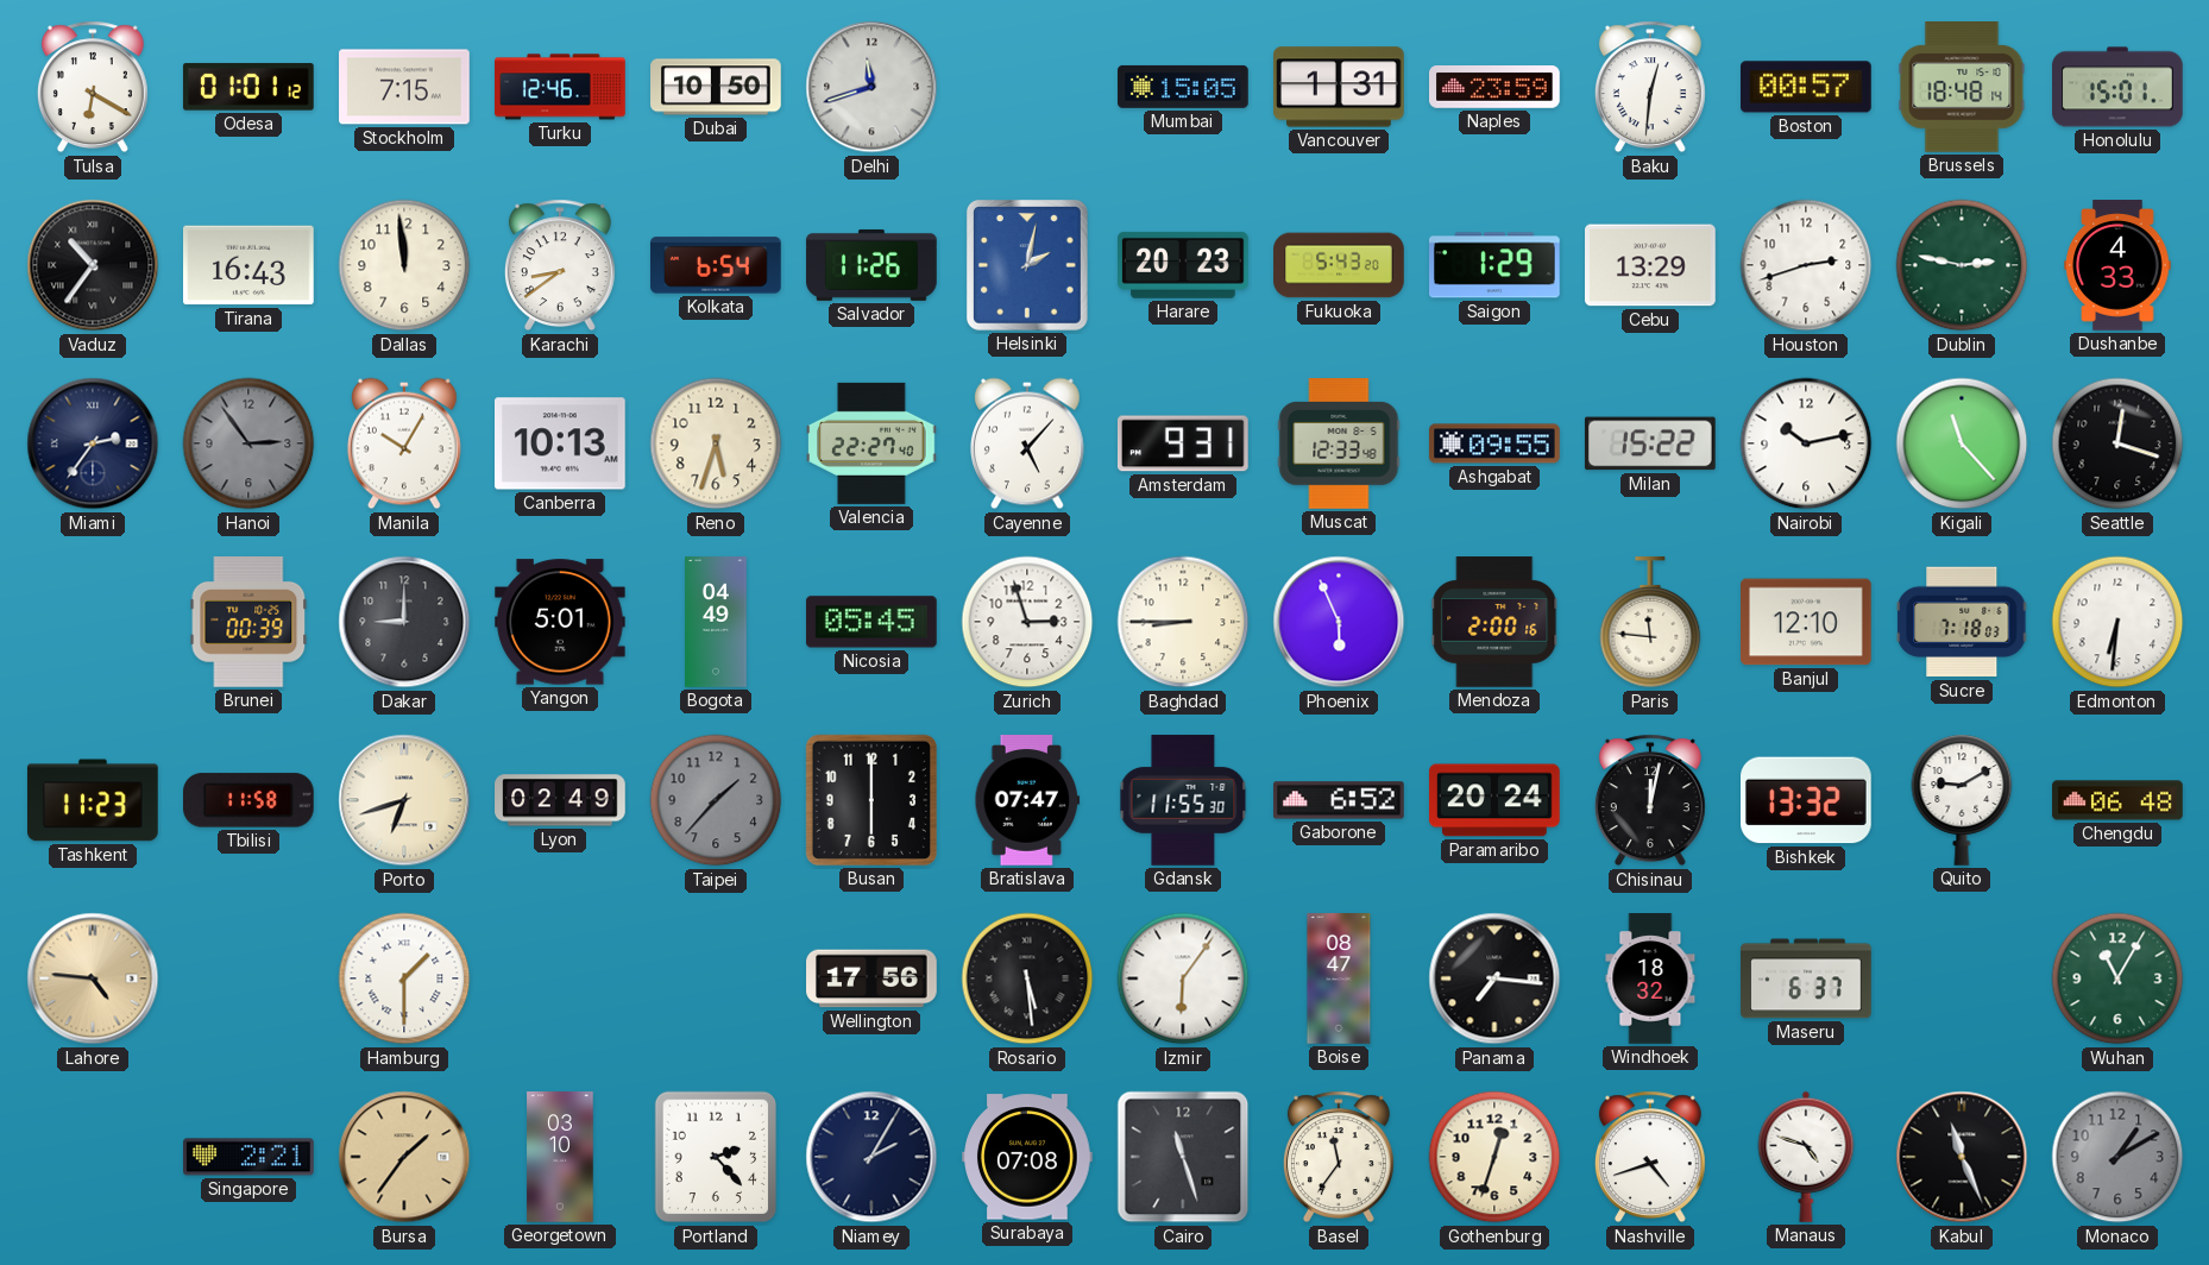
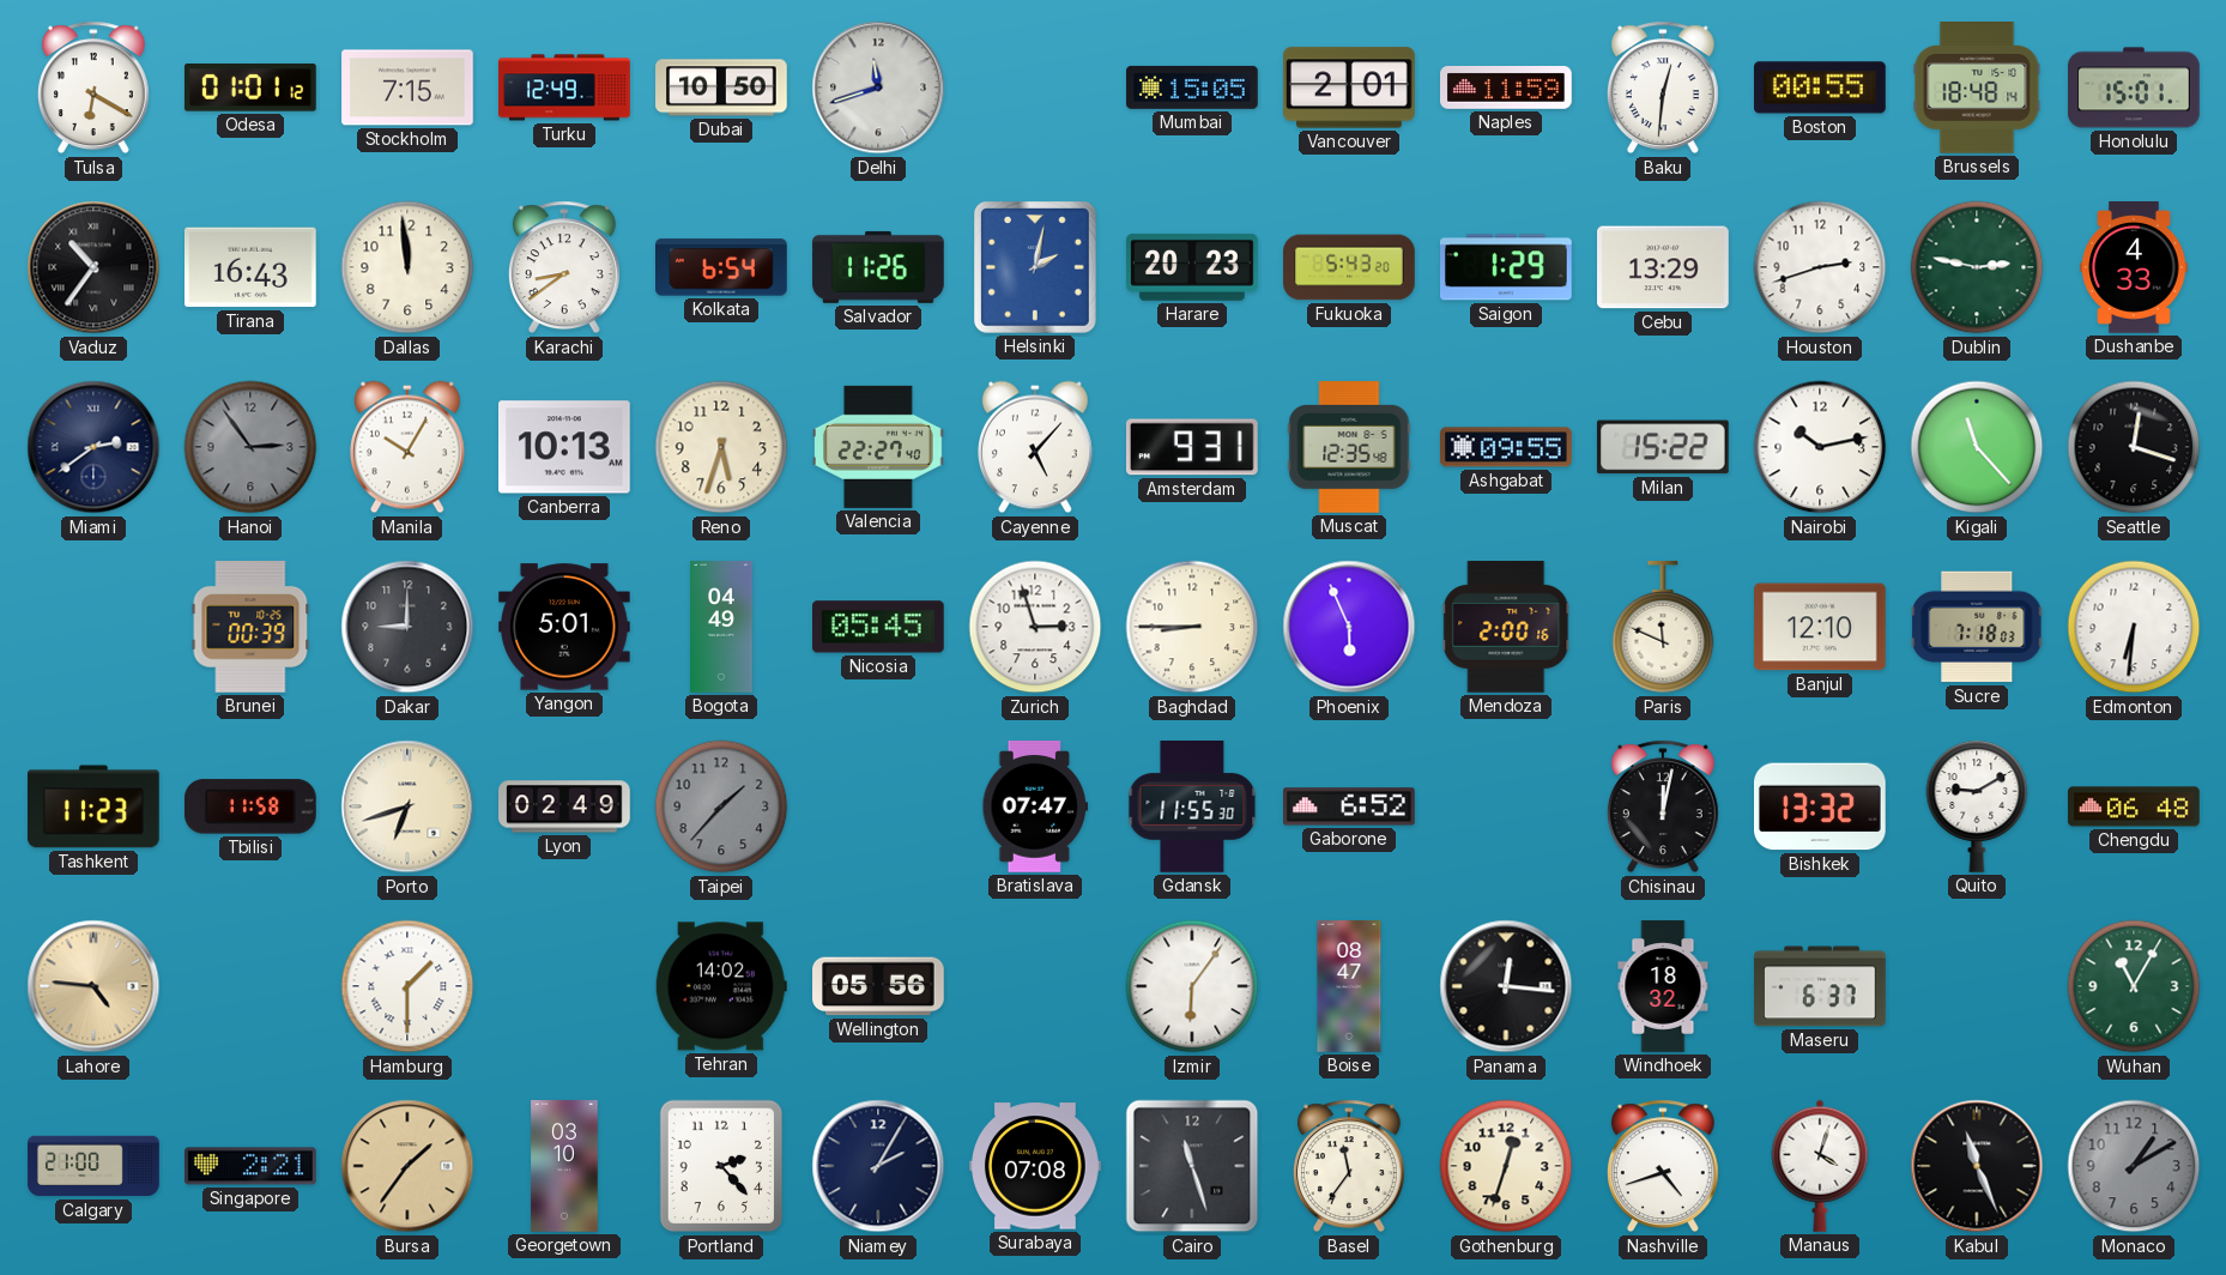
Turku: 12:46 -> 12:49 (564, 87)
Vancouver: 1:31 -> 2:01 (1349, 87)
Naples: 23:59 -> 11:59 (1506, 89)
Boston: 00:57 -> 00:55 (1821, 87)
Miami: 2:36 -> 2:39 (93, 447)
Muscat: 12:33 -> 12:35 (1349, 447)
Paris: 11:46 -> 11:49 (1663, 628)
Busan: 6:00 -> none (871, 800)
Paramaribo: 20:24 -> none (1496, 800)
Tehran: none -> 14:02 (721, 986)
Wellington: 17:56 -> 05:56 (878, 986)
Rosario: 5:29 -> none (1027, 978)
Panama: 7:16 -> 12:16 (1506, 986)
Calgary: none -> 21:00 (93, 1166)
Manaus: 4:48 -> 4:03 (1820, 1166)
